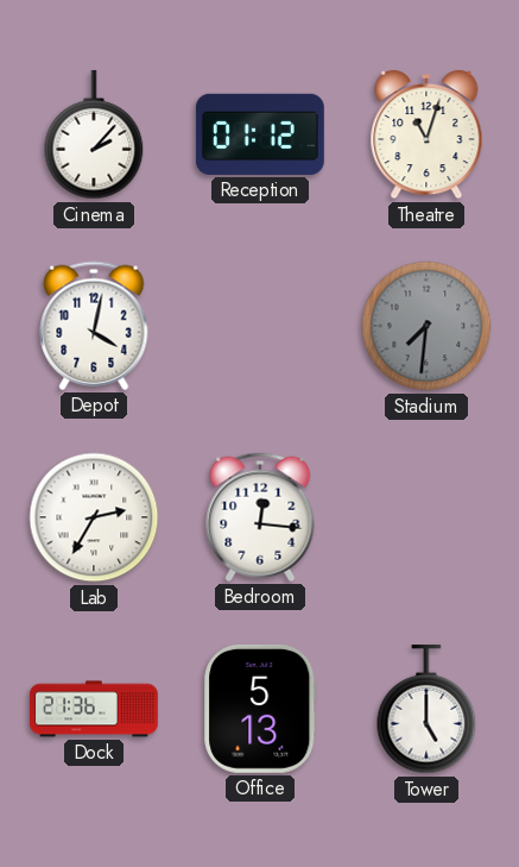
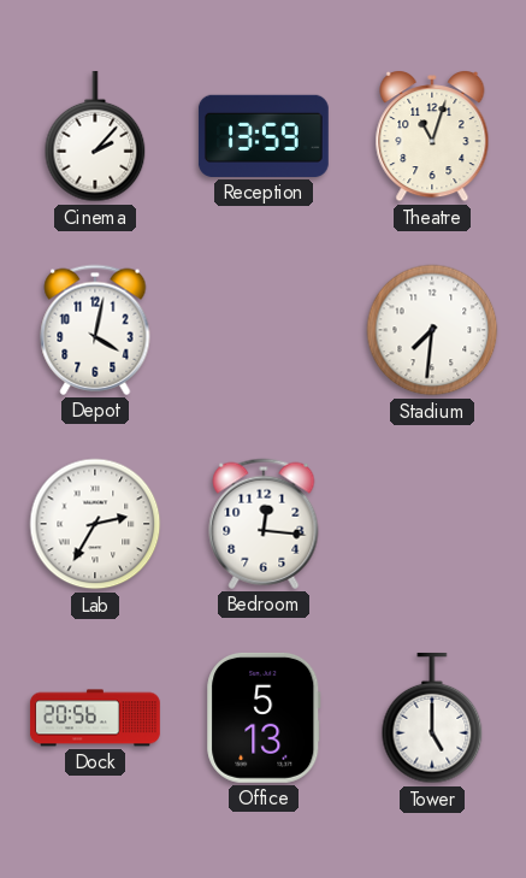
Reception: 01:12 -> 13:59 (264, 136)
Stadium dial: grey -> white (432, 330)
Dock: 21:36 -> 20:56 (95, 718)
